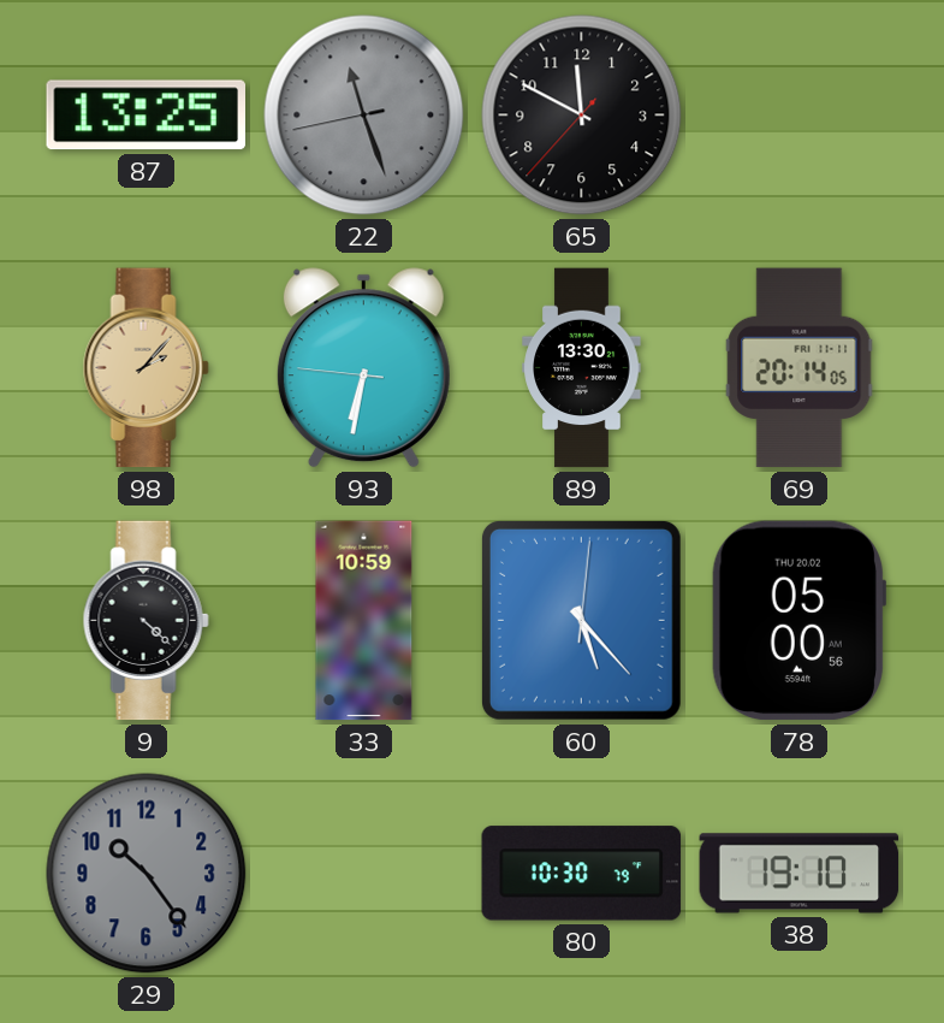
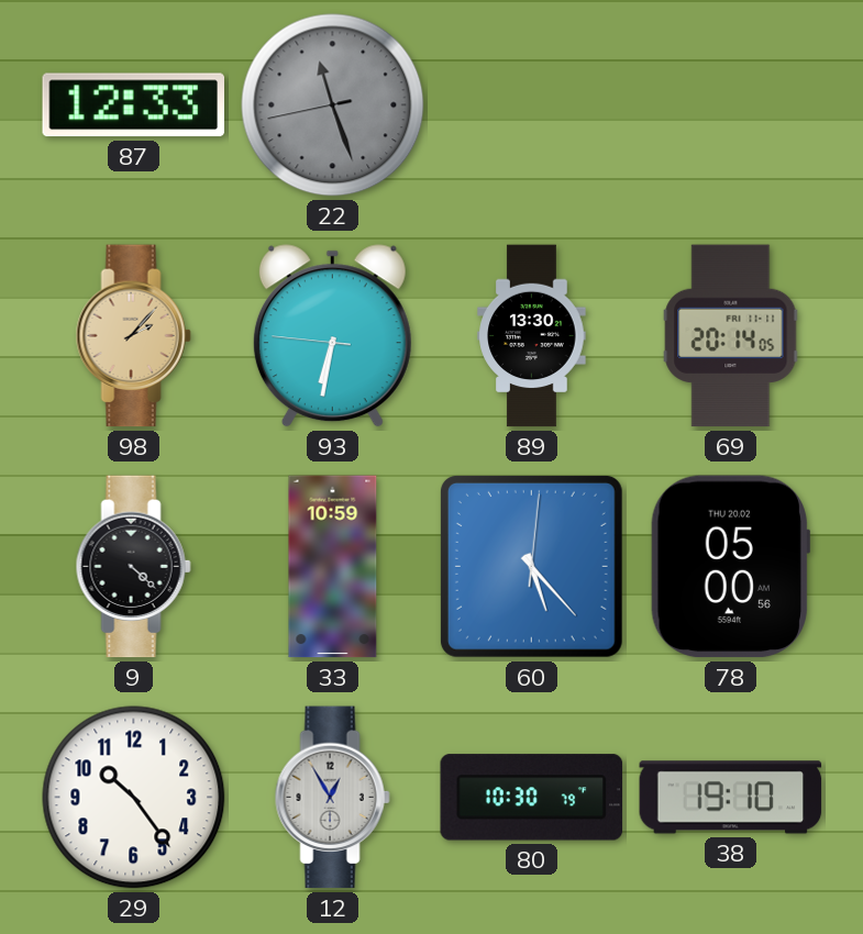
87: 13:25 -> 12:33 (133, 105)
65: 11:49 -> none (582, 116)
29 dial: grey -> white (134, 798)
12: none -> 12:55 (332, 798)
